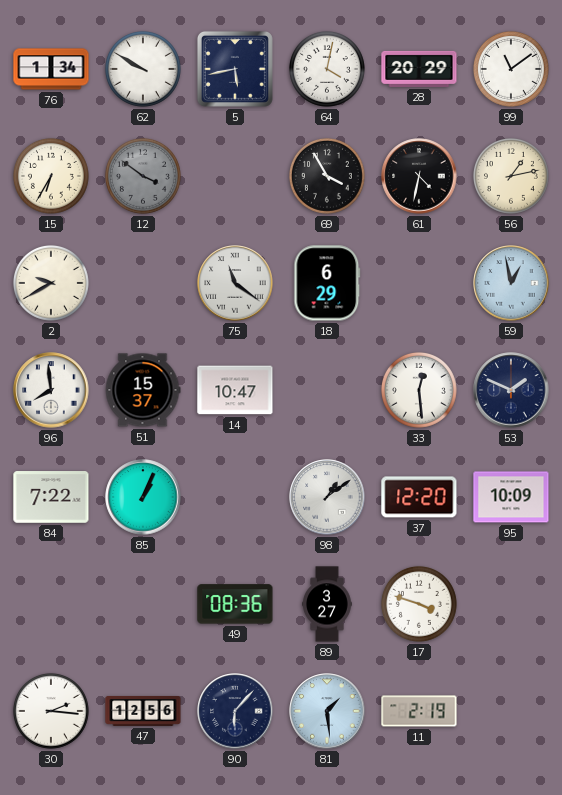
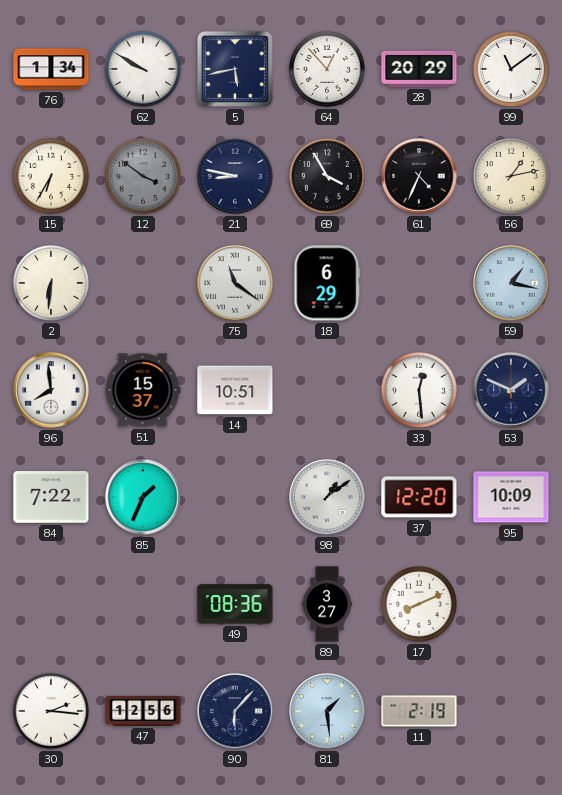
64: 4:02 -> 12:53 (327, 69)
21: none -> 8:47 (235, 176)
61: 4:32 -> 4:34 (419, 176)
2: 9:40 -> 6:31 (51, 283)
59: 12:58 -> 1:17 (511, 283)
14: 10:47 -> 10:51 (235, 390)
85: 1:04 -> 1:34 (143, 497)
17: 3:48 -> 8:11 (419, 604)
